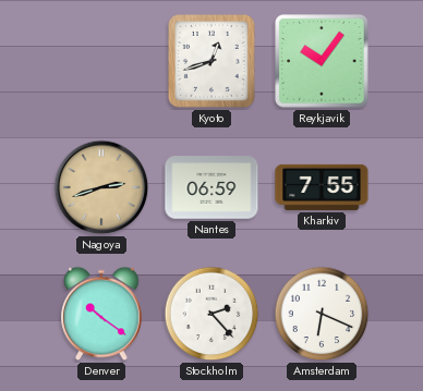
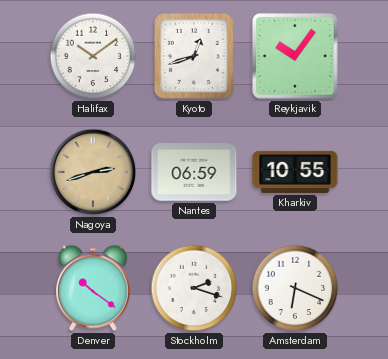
Halifax: none -> 10:09 (93, 56)
Kharkiv: 7:55 -> 10:55 (295, 172)
Stockholm: 2:23 -> 2:18 (194, 288)
